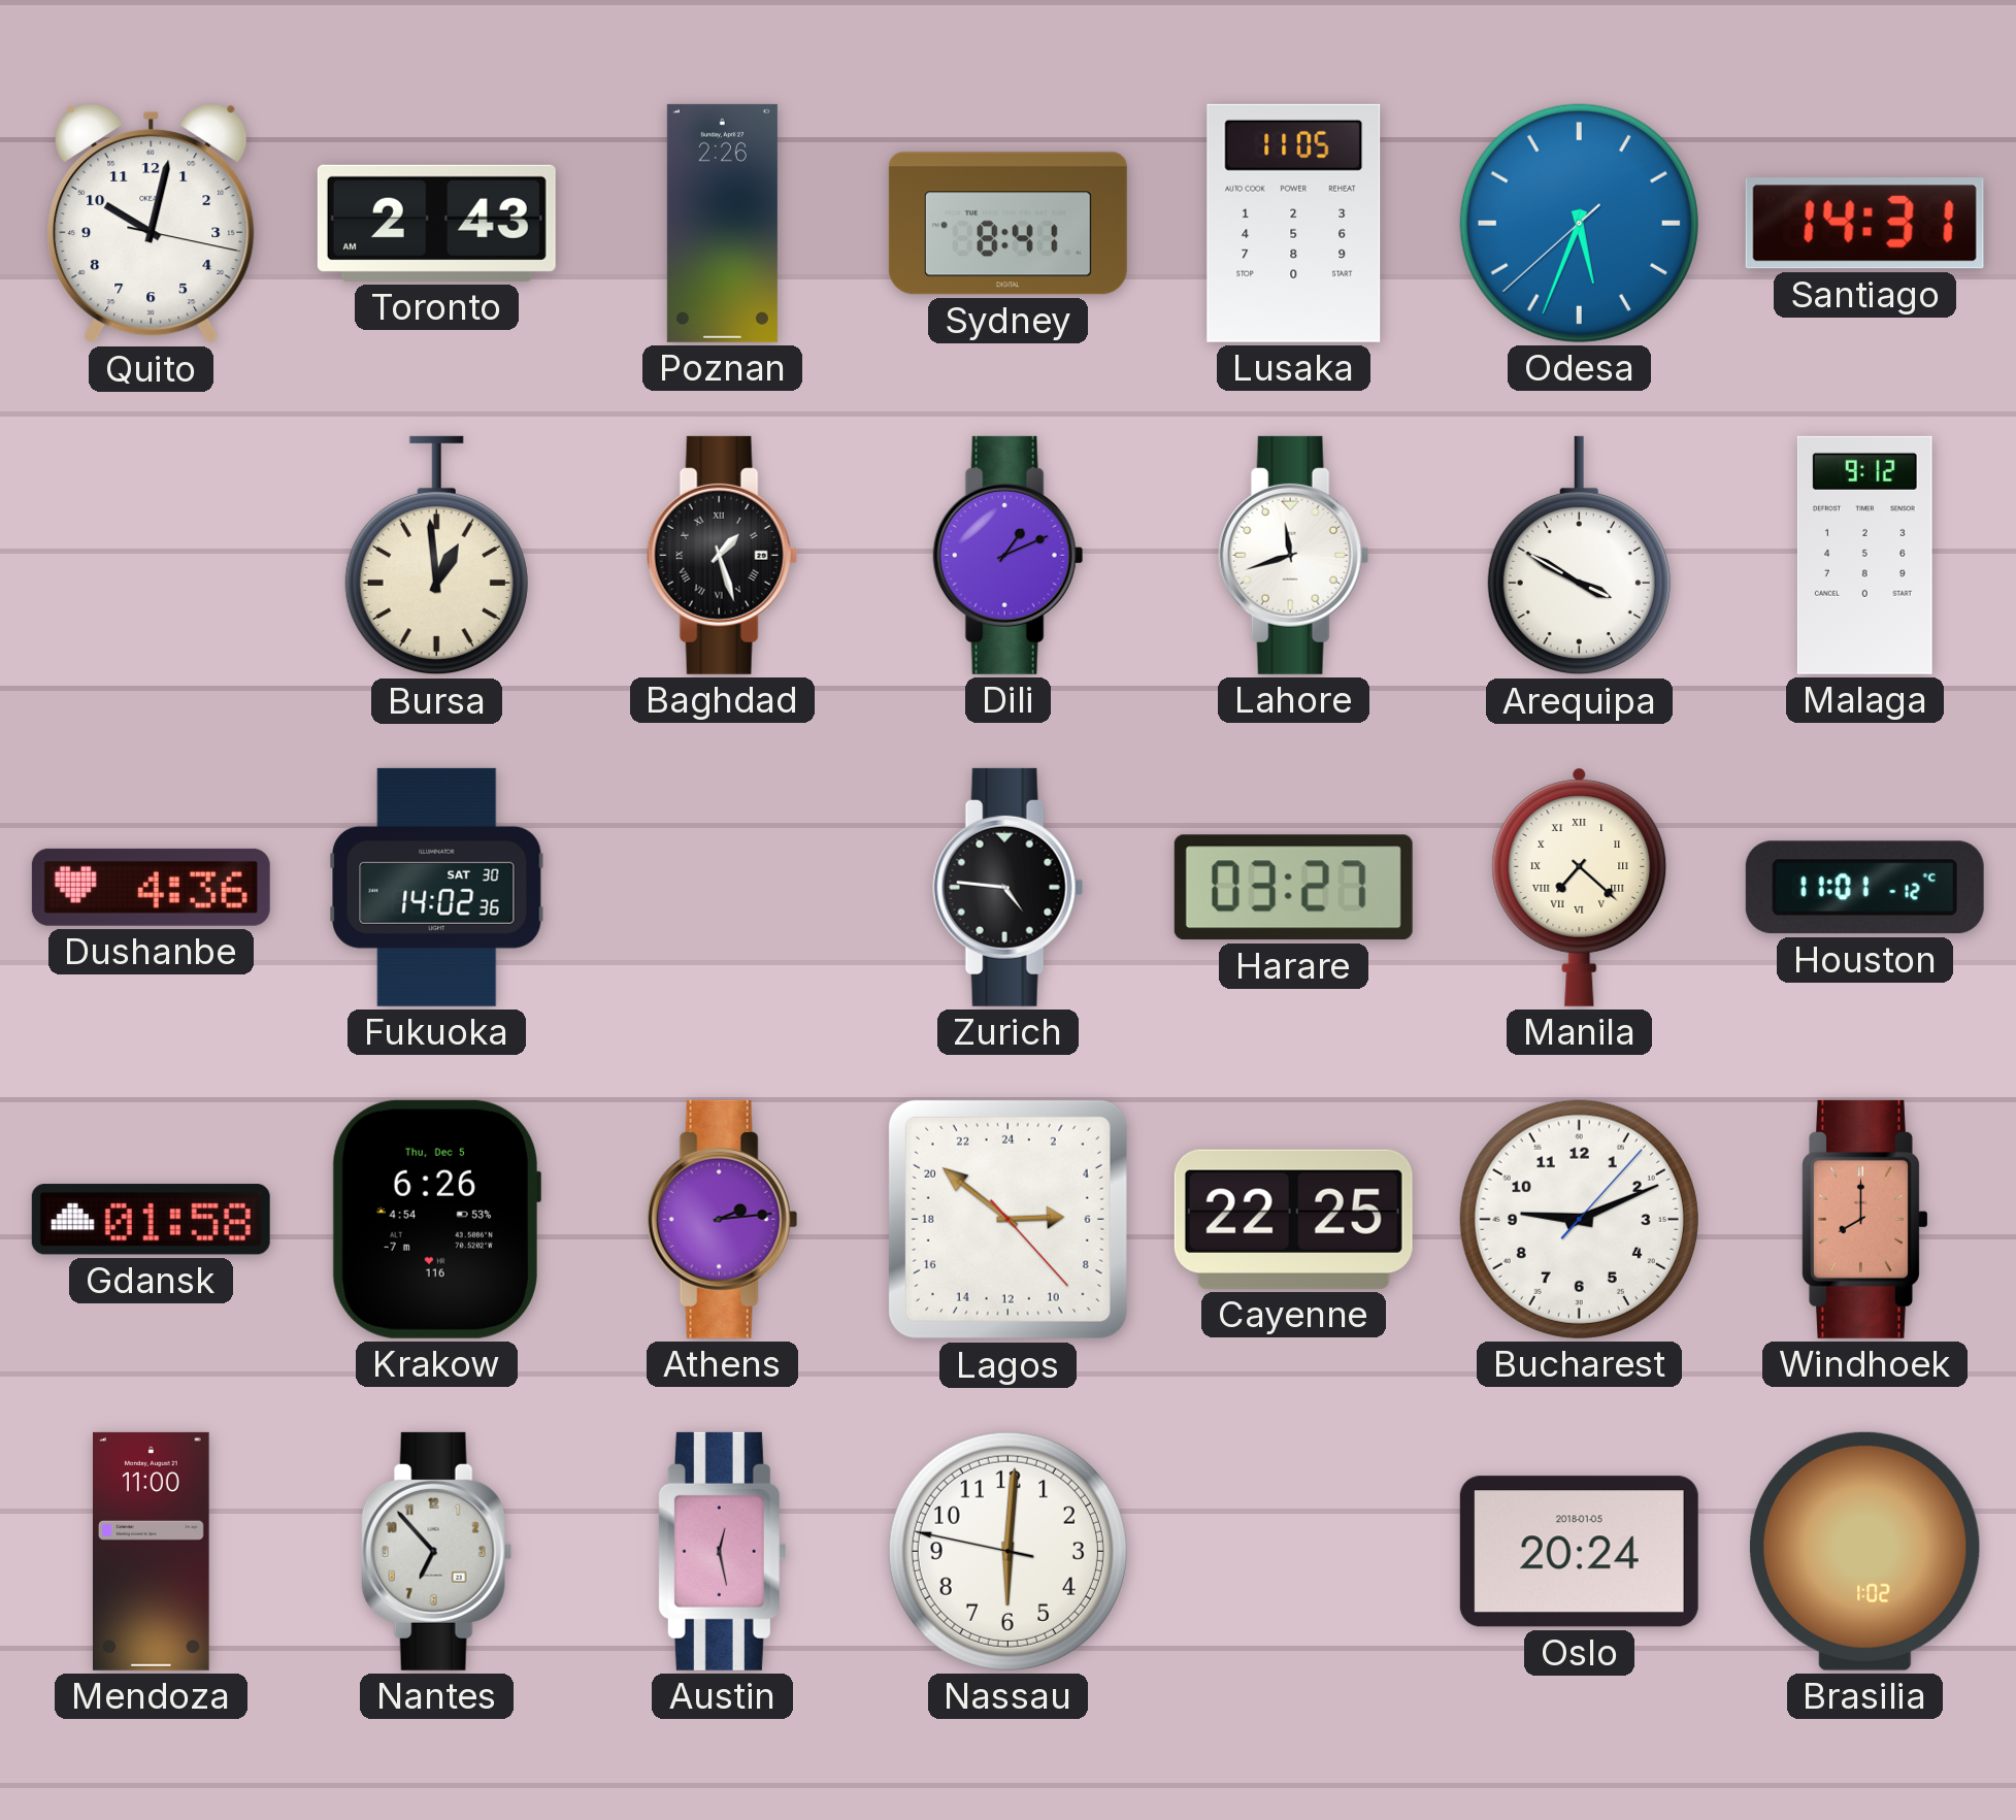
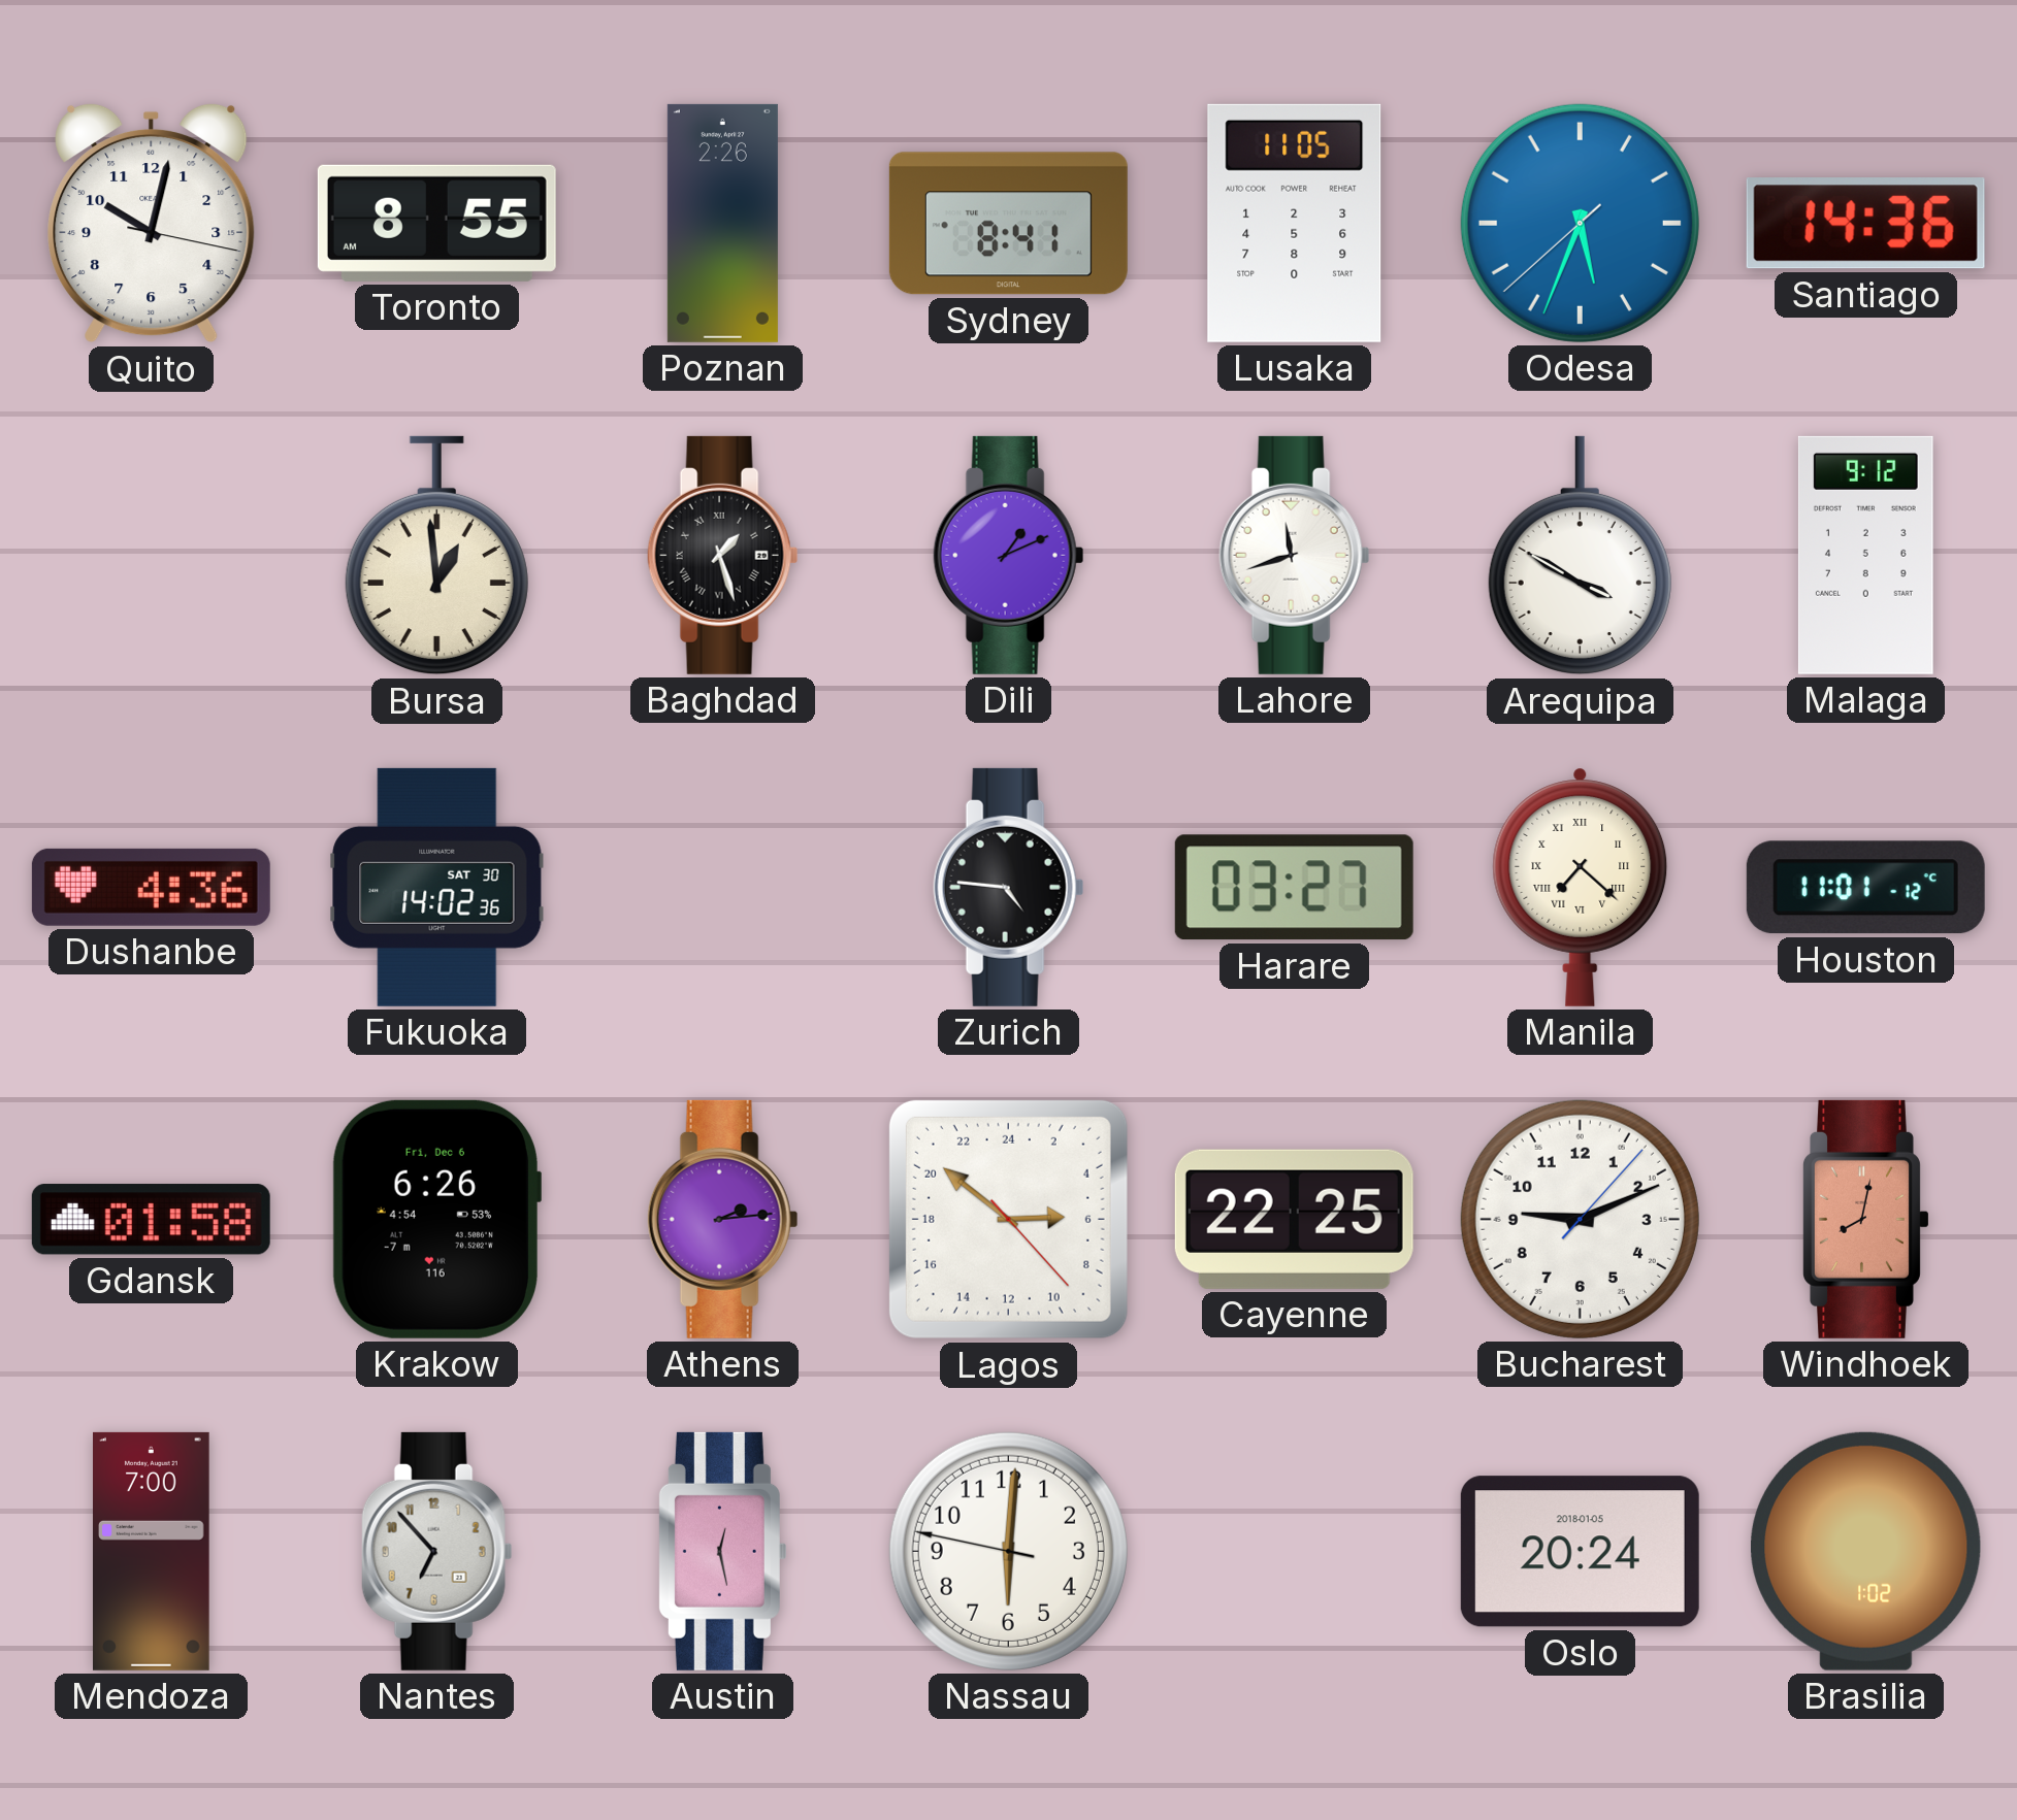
Toronto: 2:43 -> 8:55 (436, 223)
Santiago: 14:31 -> 14:36 (1865, 224)
Krakow date: Thu, Dec 5 -> Fri, Dec 6 (436, 1219)
Windhoek: 8:00 -> 8:02 (1865, 1219)
Mendoza: 11:00 -> 7:00 (152, 1551)
